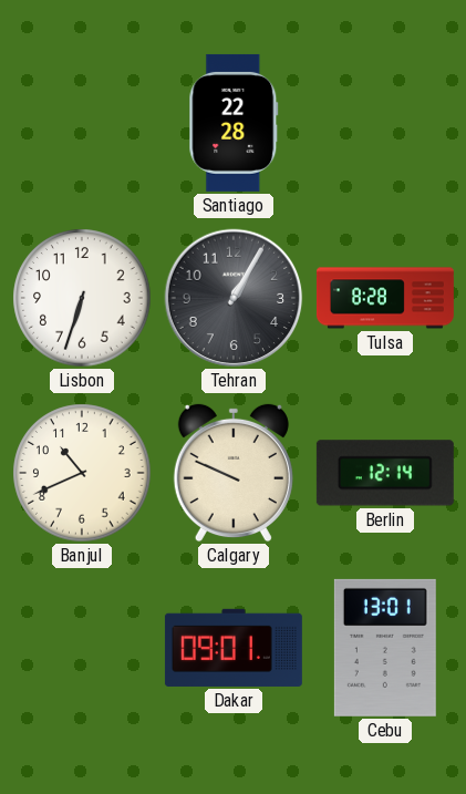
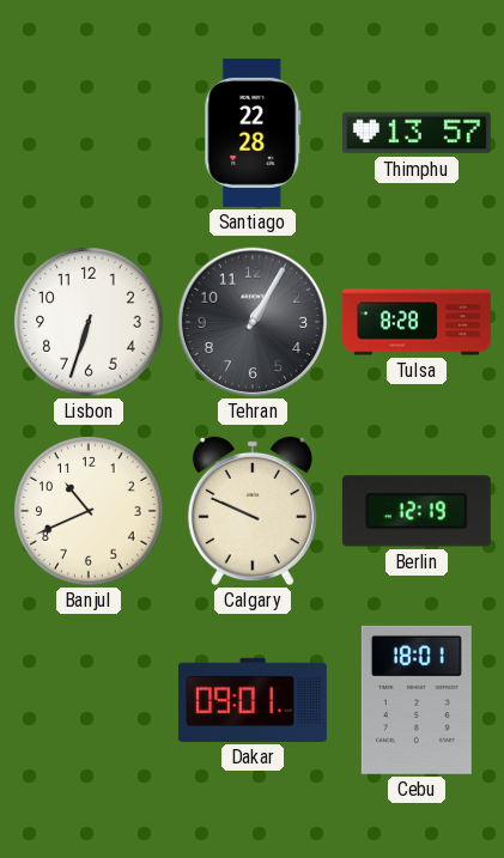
Thimphu: none -> 13:57 (417, 133)
Berlin: 12:14 -> 12:19 (417, 511)
Cebu: 13:01 -> 18:01 (417, 700)
